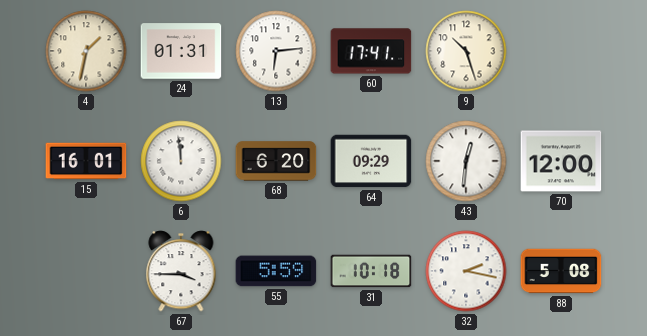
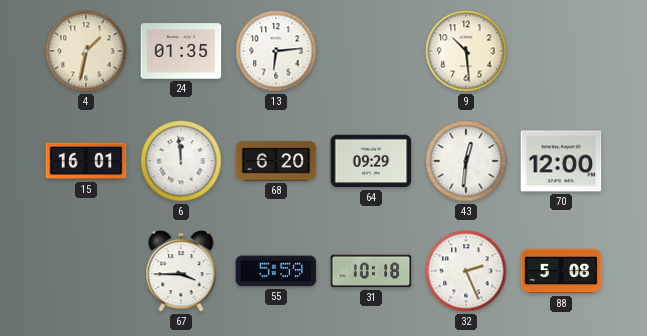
24: 01:31 -> 01:35 (181, 51)
60: 17:41 -> none (371, 51)
9: 10:27 -> 10:29 (466, 51)
32: 2:17 -> 2:26 (466, 271)
